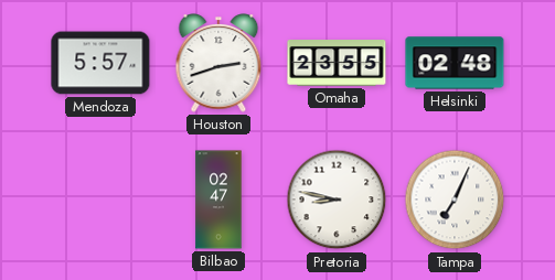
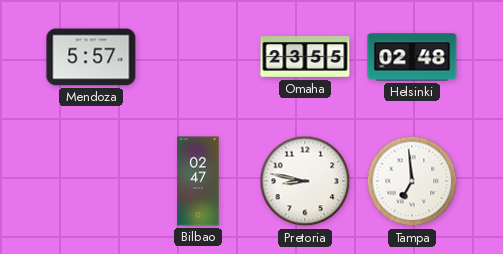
Houston: 2:42 -> none (218, 63)
Tampa: 7:04 -> 6:59 (412, 181)
